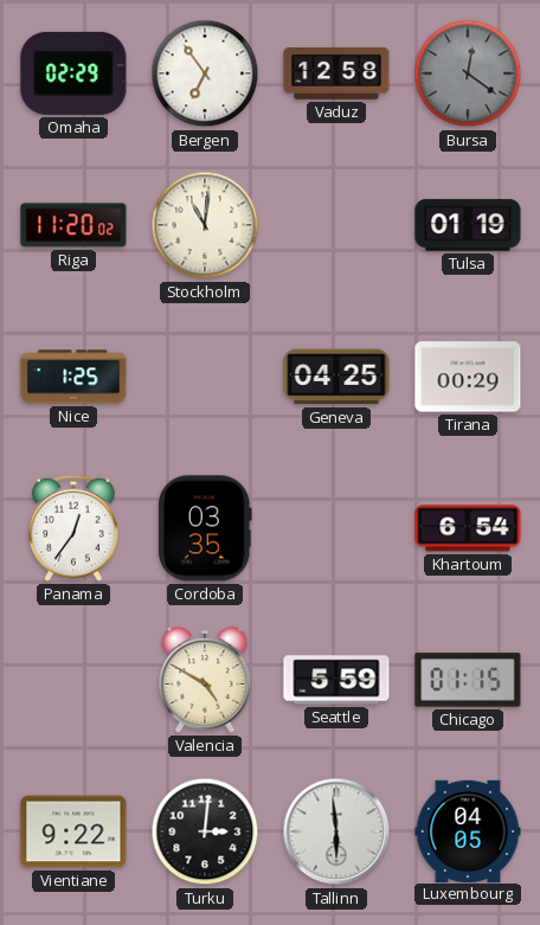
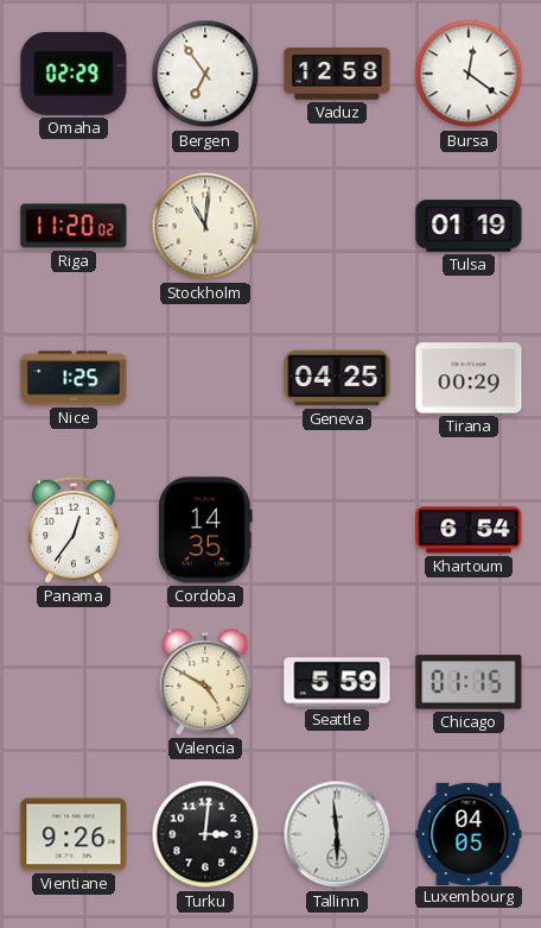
Bursa dial: grey -> white (469, 74)
Cordoba: 03:35 -> 14:35 (205, 530)
Vientiane: 9:22 -> 9:26 (74, 834)
